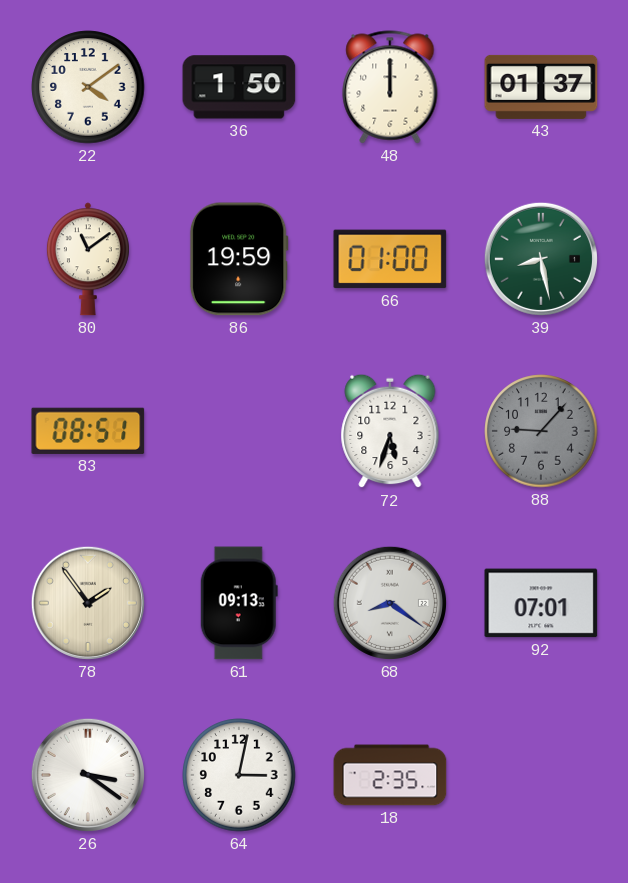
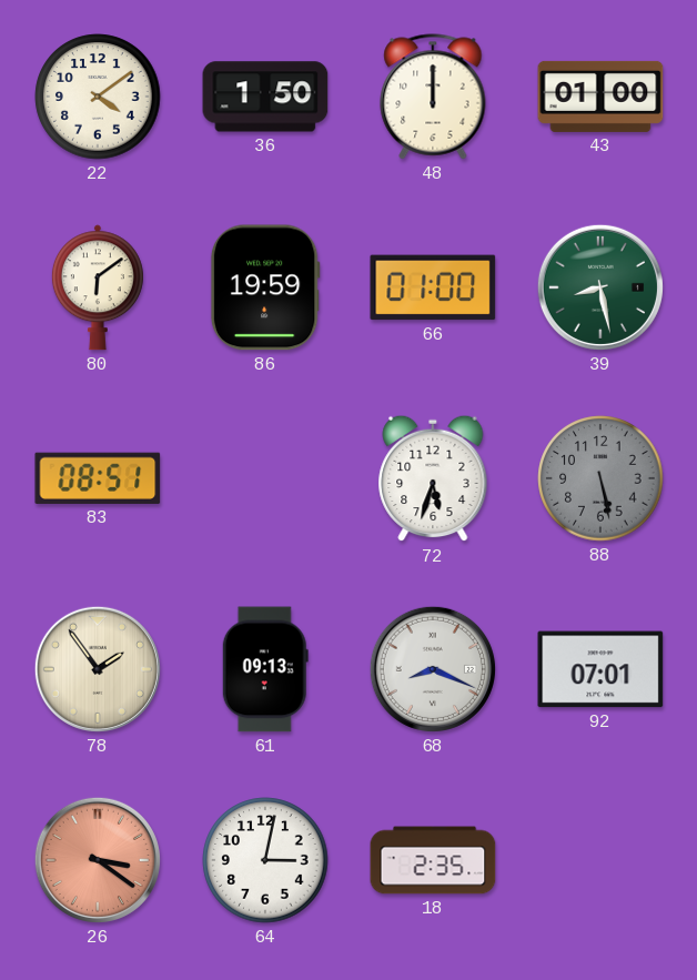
43: 01:37 -> 01:00 (600, 97)
80: 11:09 -> 6:09 (98, 287)
88: 9:07 -> 5:28 (600, 478)
68: 8:21 -> 8:19 (433, 669)
26 dial: white -> salmon (98, 860)
